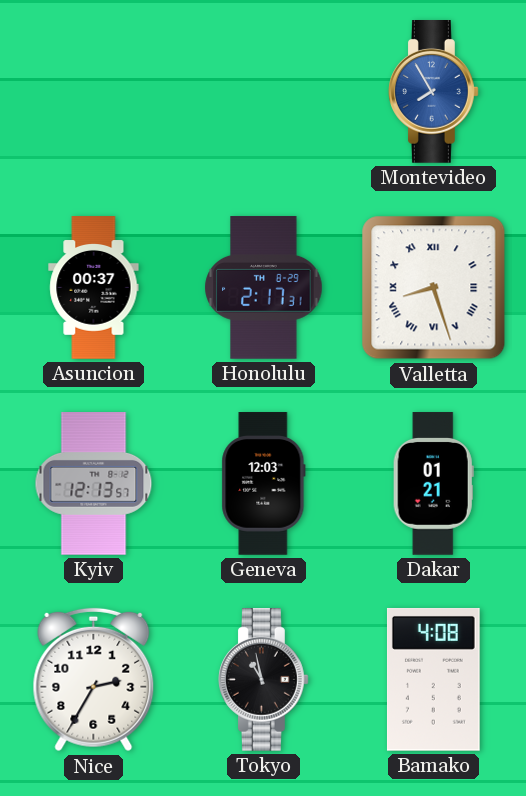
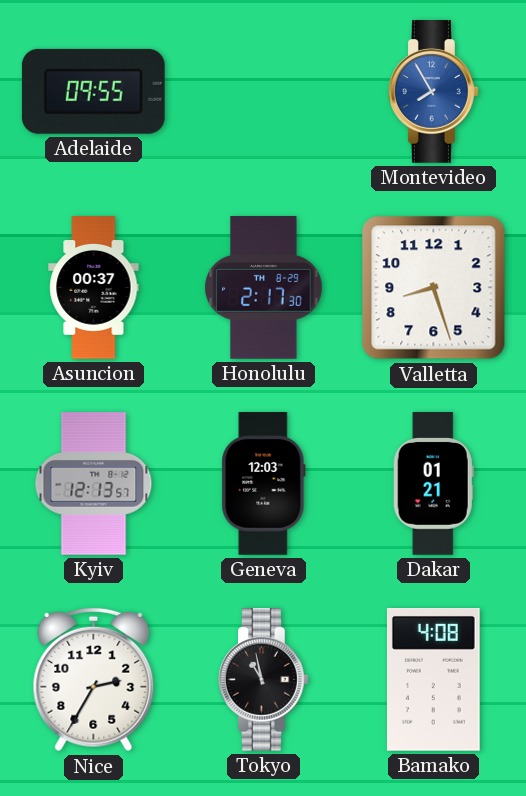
Adelaide: none -> 09:55 (93, 91)
Honolulu: 2:17:31 -> 2:17:30 (264, 288)
Valletta numerals: Roman -> Arabic (434, 288)
